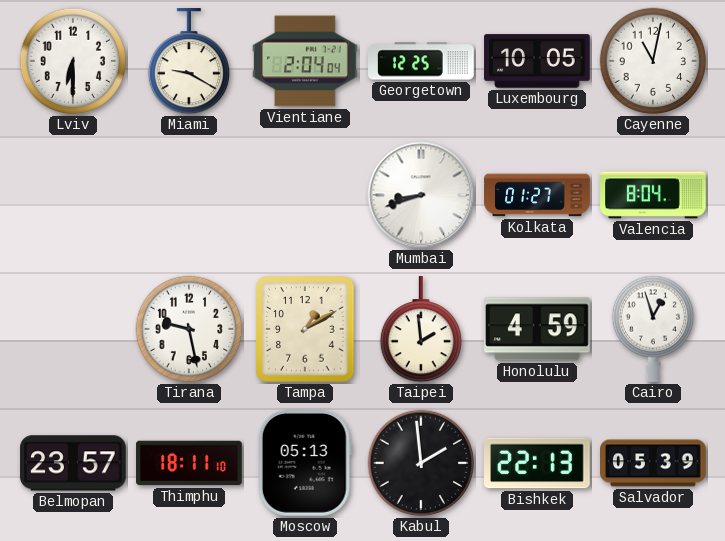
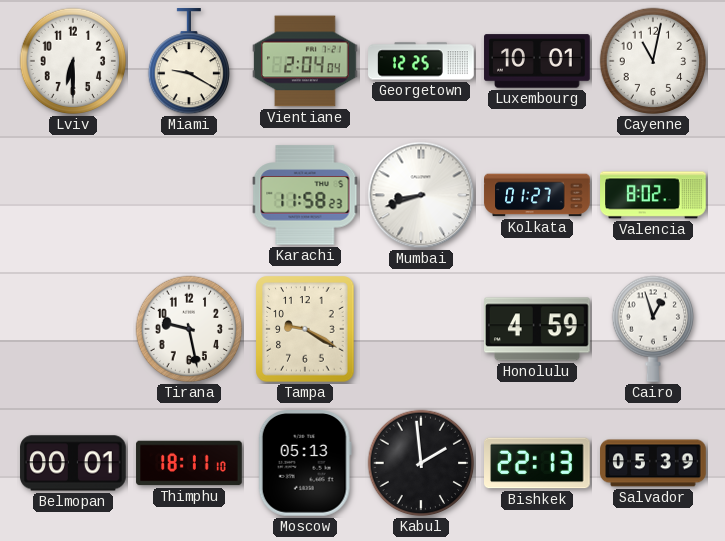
Luxembourg: 10:05 -> 10:01 (537, 61)
Karachi: none -> 11:58 (305, 195)
Valencia: 8:04 -> 8:02 (653, 195)
Tampa: 1:10 -> 9:20 (305, 329)
Taipei: 1:59 -> none (420, 330)
Belmopan: 23:57 -> 00:01 (73, 463)
